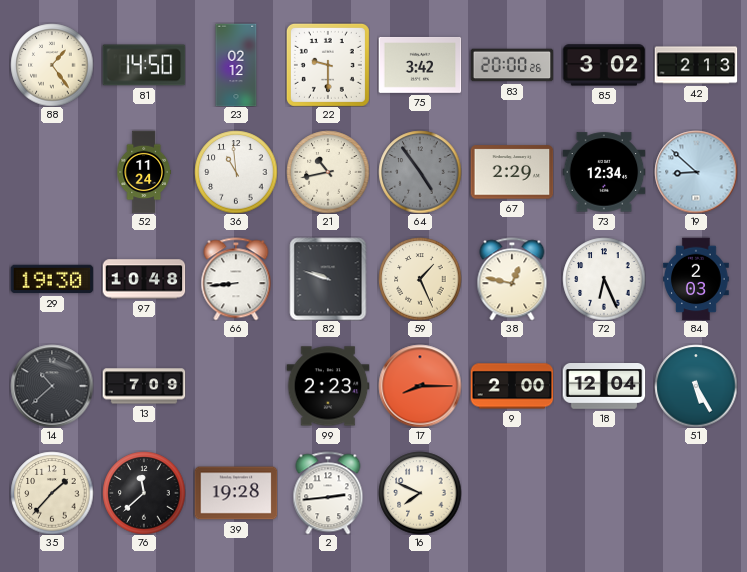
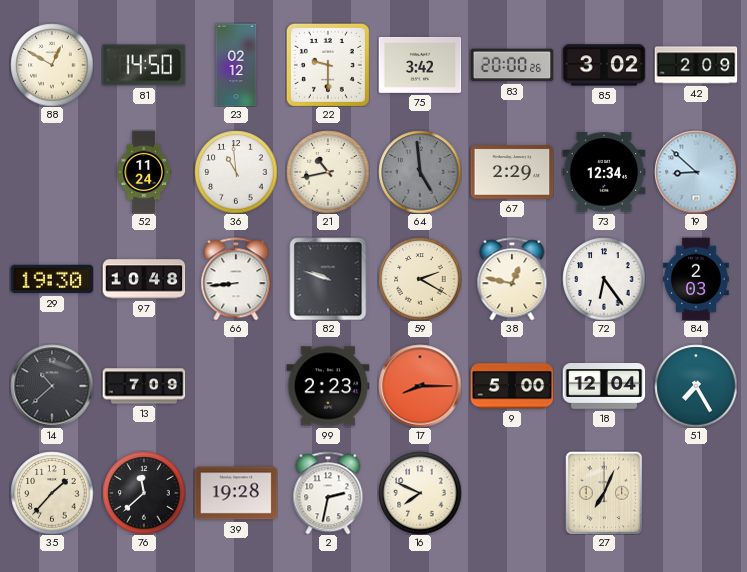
88: 1:24 -> 12:50 (52, 65)
42: 2:13 -> 2:09 (696, 65)
64: 4:54 -> 4:59 (420, 172)
59: 1:26 -> 2:20 (420, 279)
72: 6:26 -> 6:24 (604, 279)
9: 2:00 -> 5:00 (512, 386)
51: 5:25 -> 7:25 (696, 386)
2: 2:44 -> 2:32 (328, 493)
27: none -> 7:04 (604, 493)
